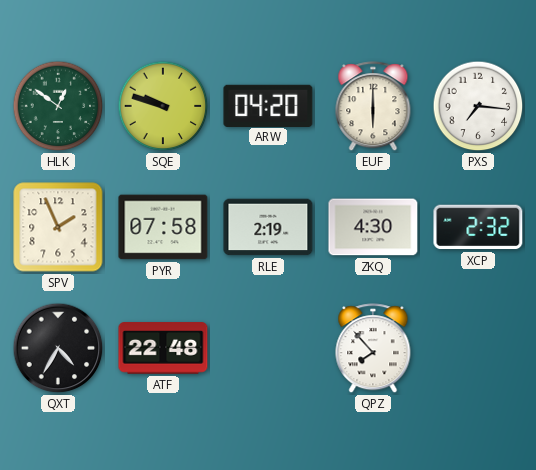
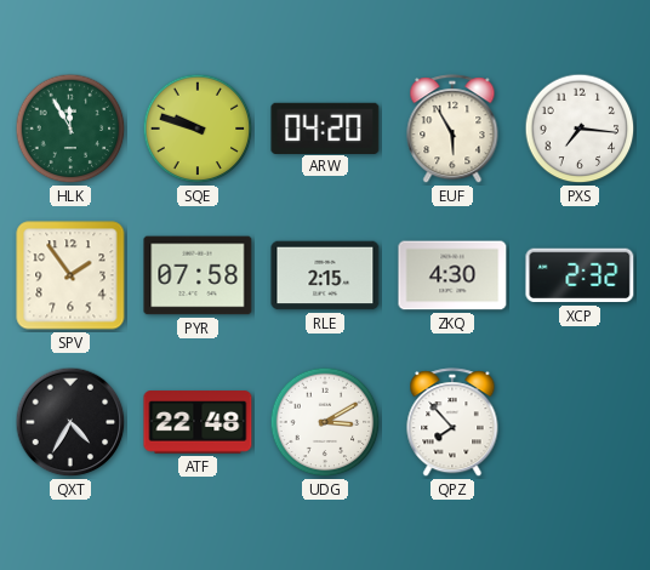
HLK: 12:51 -> 11:55 (70, 129)
EUF: 6:00 -> 5:55 (452, 130)
SPV: 1:56 -> 1:54 (70, 275)
RLE: 2:19 -> 2:15 (325, 275)
UDG: none -> 3:10 (325, 422)
